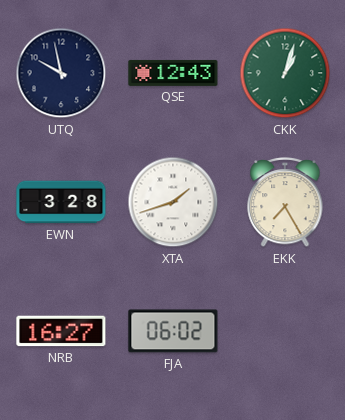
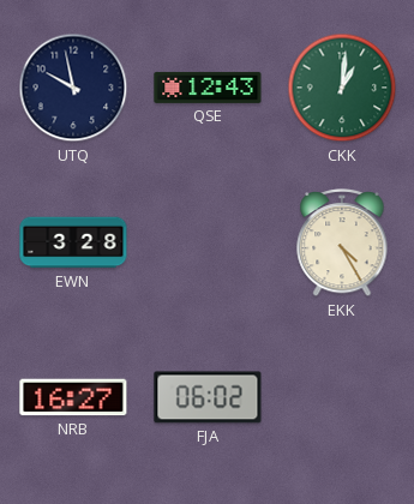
CKK: 1:03 -> 1:01 (342, 88)
XTA: 1:42 -> none (173, 202)
EKK: 7:25 -> 4:25 (342, 244)
